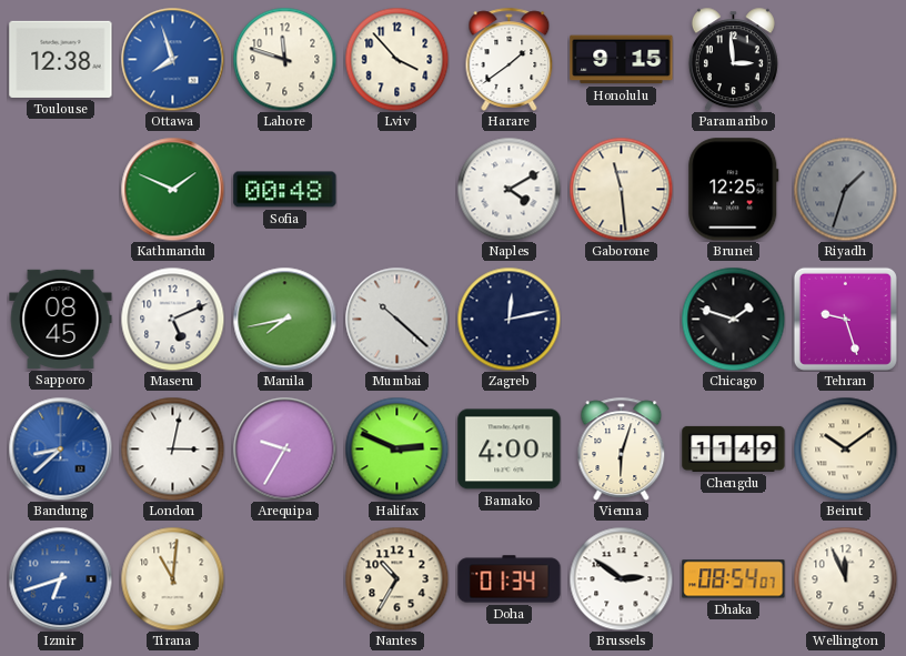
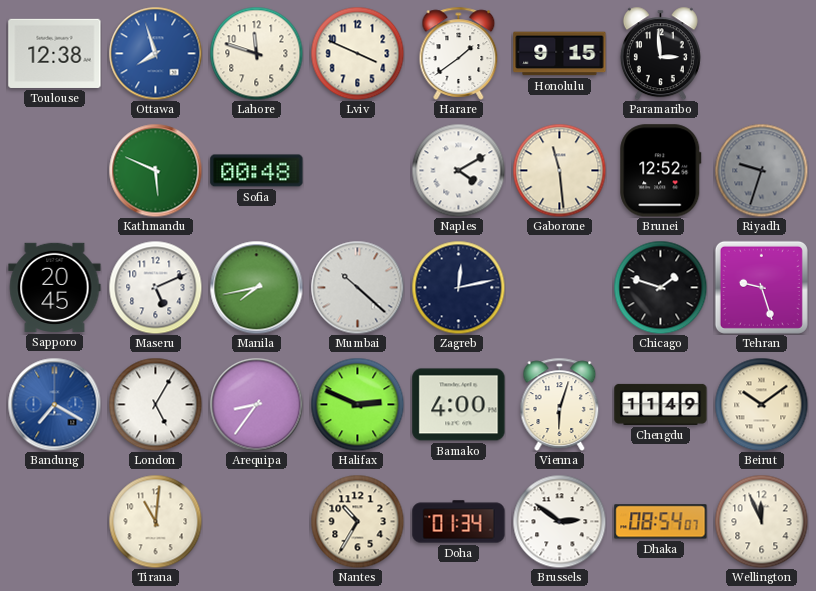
Lviv: 3:53 -> 3:49 (357, 53)
Kathmandu: 1:49 -> 5:49 (155, 170)
Brunei: 12:25 -> 12:52 (661, 171)
Riyadh: 1:33 -> 9:33 (761, 170)
Sapporo: 08:45 -> 20:45 (55, 287)
Bandung: 8:38 -> 7:20 (54, 404)
London: 3:02 -> 5:05 (155, 404)
Arequipa: 9:35 -> 8:36 (256, 404)
Izmir: 6:42 -> none (60, 578)
